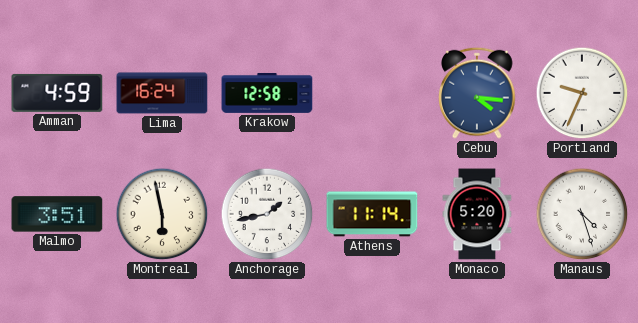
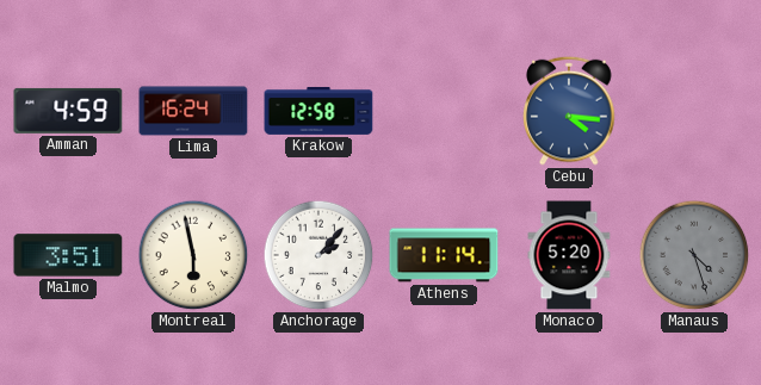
Portland: 9:34 -> none (582, 93)
Anchorage: 1:43 -> 2:07 (318, 255)
Manaus dial: white -> grey (694, 255)
